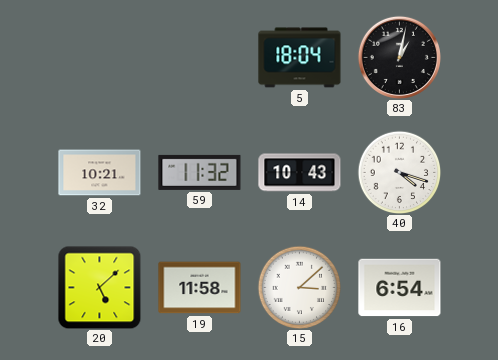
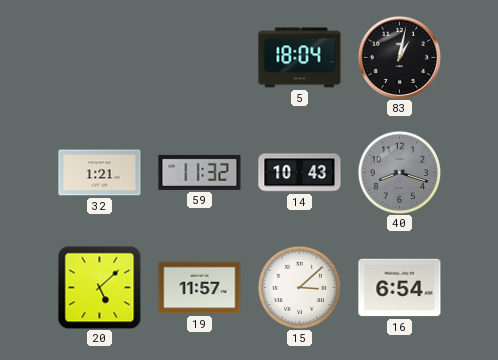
32: 10:21 -> 1:21 (100, 173)
40: 4:18 -> 8:18 (399, 172)
40 dial: white -> grey (399, 172)
19: 11:58 -> 11:57 (200, 288)
